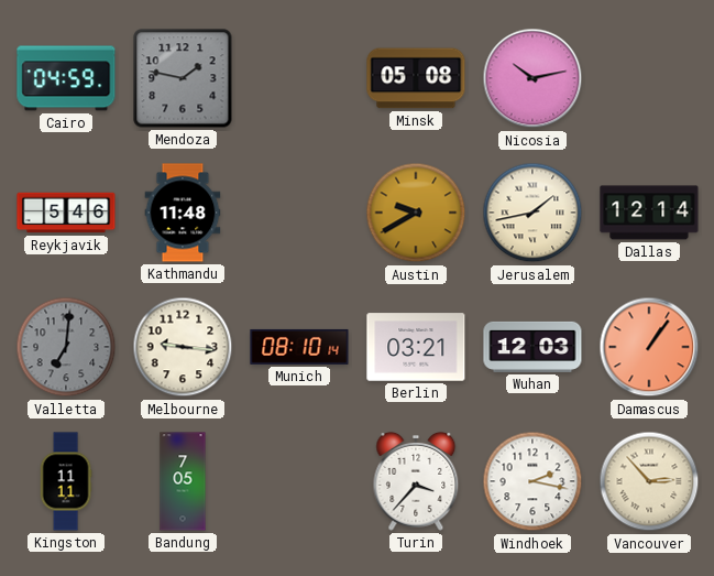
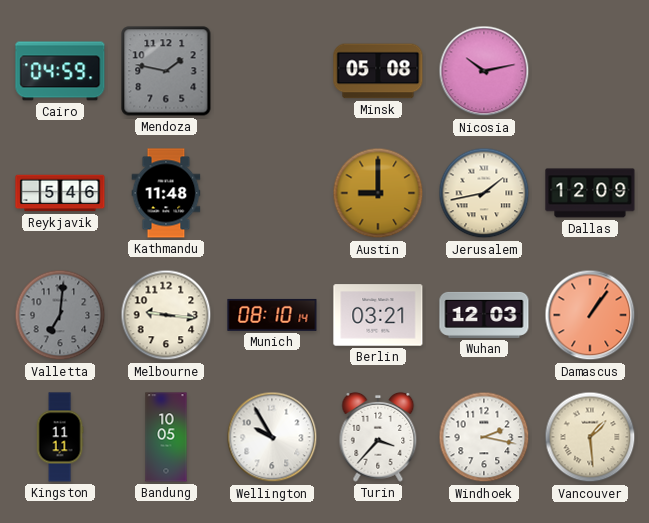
Austin: 9:40 -> 9:00 (378, 193)
Dallas: 12:14 -> 12:09 (590, 193)
Bandung: 7:05 -> 10:05 (166, 437)
Wellington: none -> 9:55 (272, 437)
Vancouver: 2:53 -> 1:29 (590, 437)
